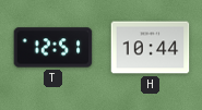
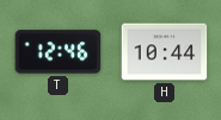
T: 12:51 -> 12:46 (59, 52)
